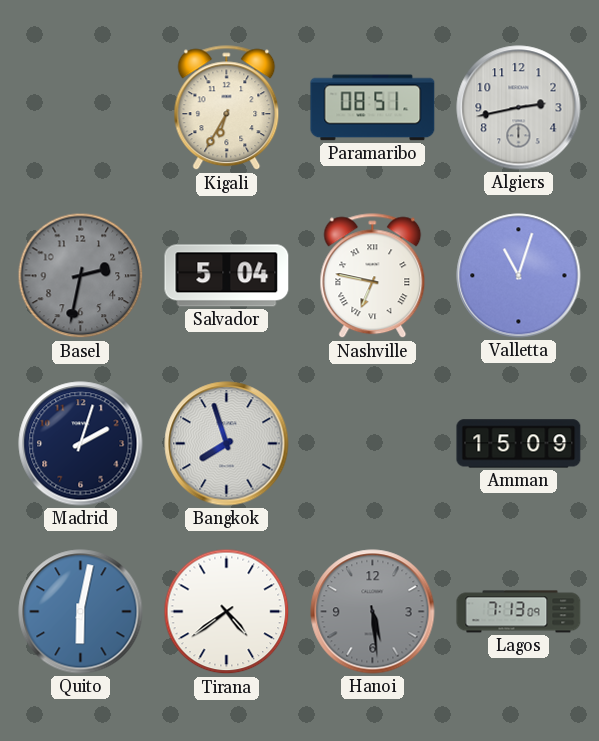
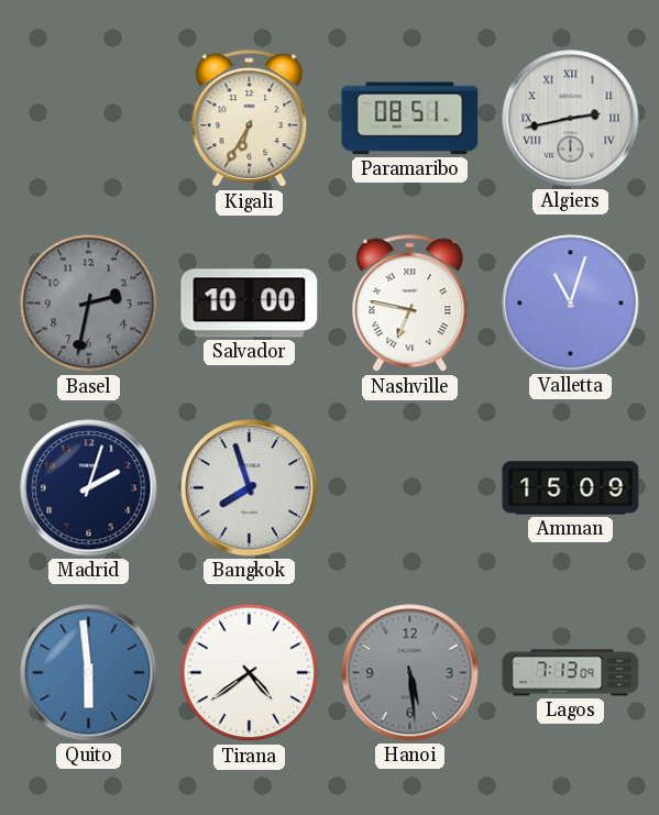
Algiers numerals: Arabic -> Roman (571, 119)
Salvador: 5:04 -> 10:00 (250, 304)
Quito: 6:02 -> 5:59 (89, 673)
